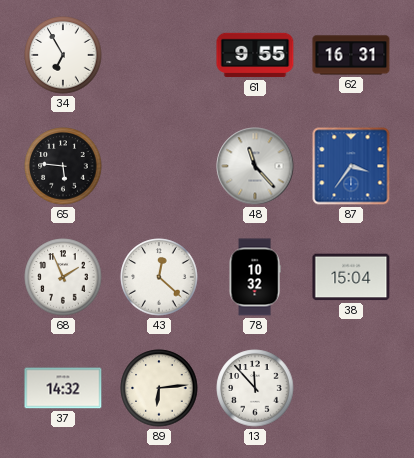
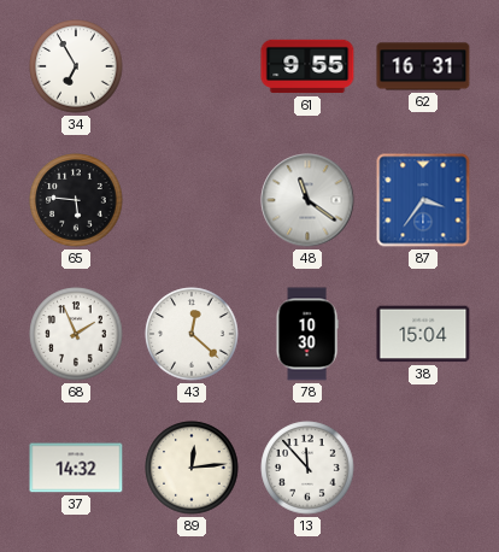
48: 11:23 -> 11:21 (307, 200)
78: 10:32 -> 10:30 (307, 334)
89: 6:14 -> 12:14 (192, 468)
